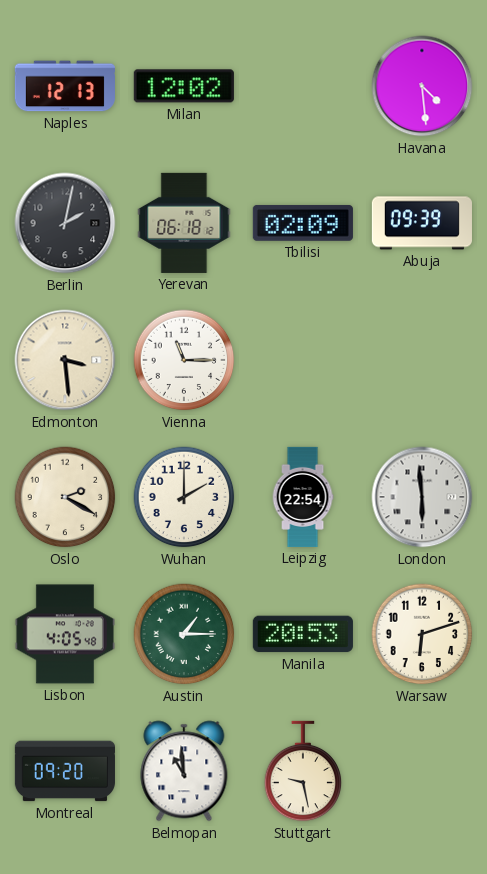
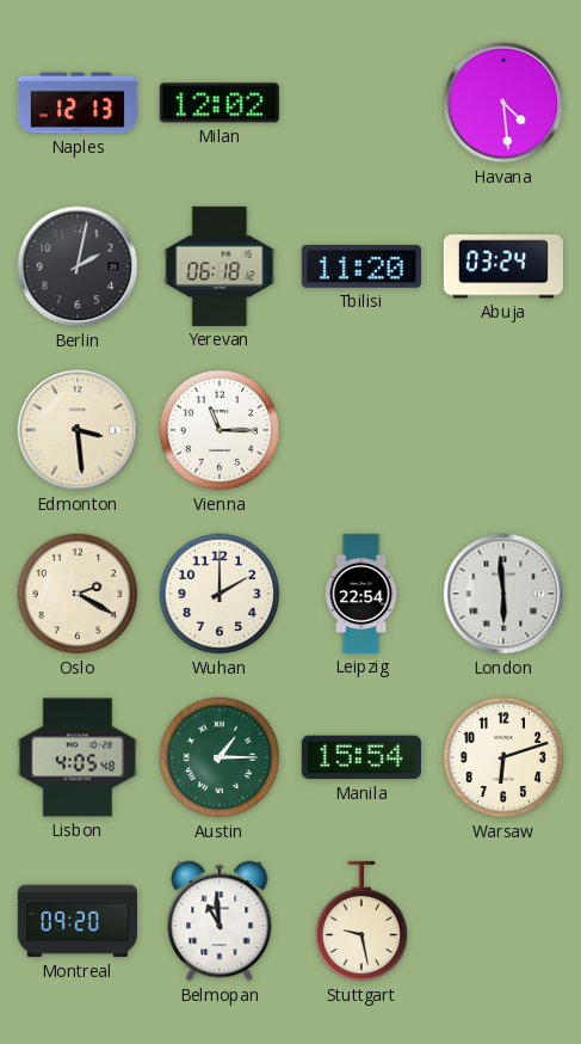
Tbilisi: 02:09 -> 11:20 (361, 266)
Abuja: 09:39 -> 03:24 (503, 266)
Manila: 20:53 -> 15:54 (361, 757)
